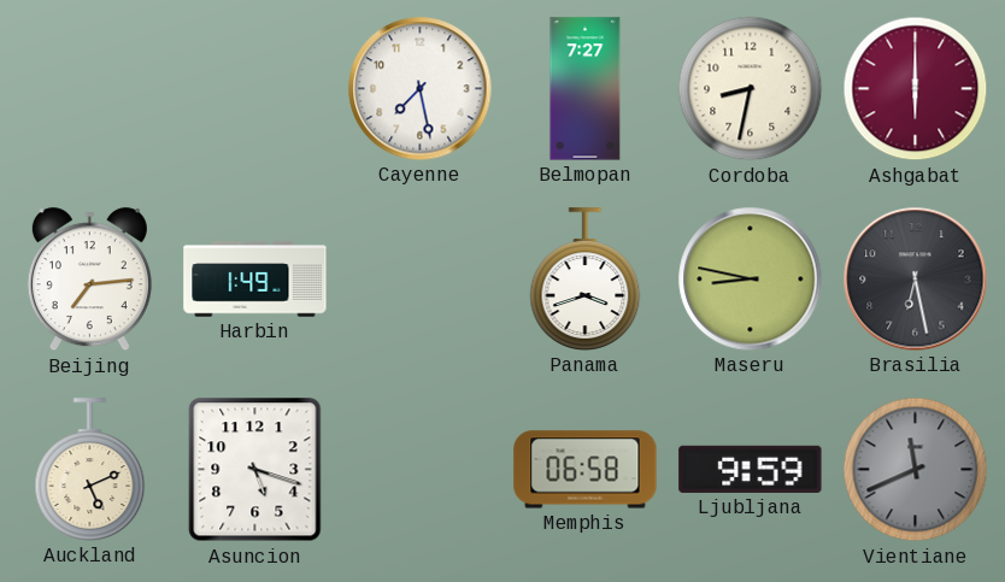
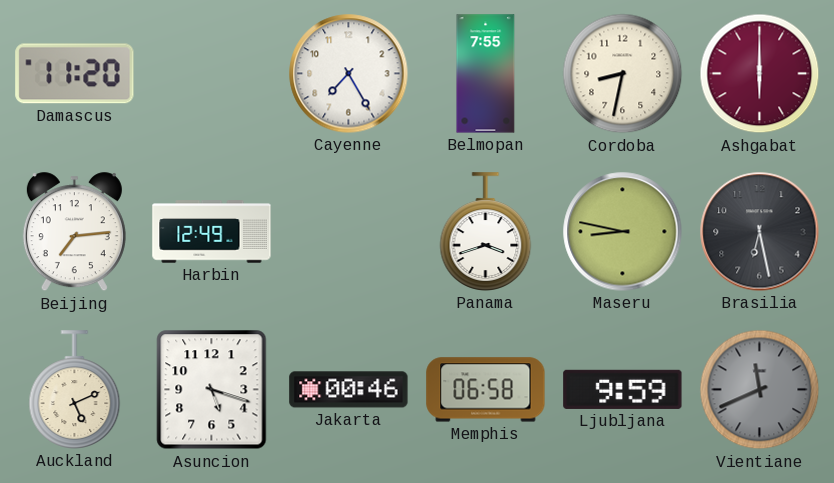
Damascus: none -> 11:20 (75, 74)
Cayenne: 7:28 -> 7:25 (349, 74)
Belmopan: 7:27 -> 7:55 (486, 74)
Harbin: 1:49 -> 12:49 (212, 232)
Jakarta: none -> 00:46 (349, 390)
